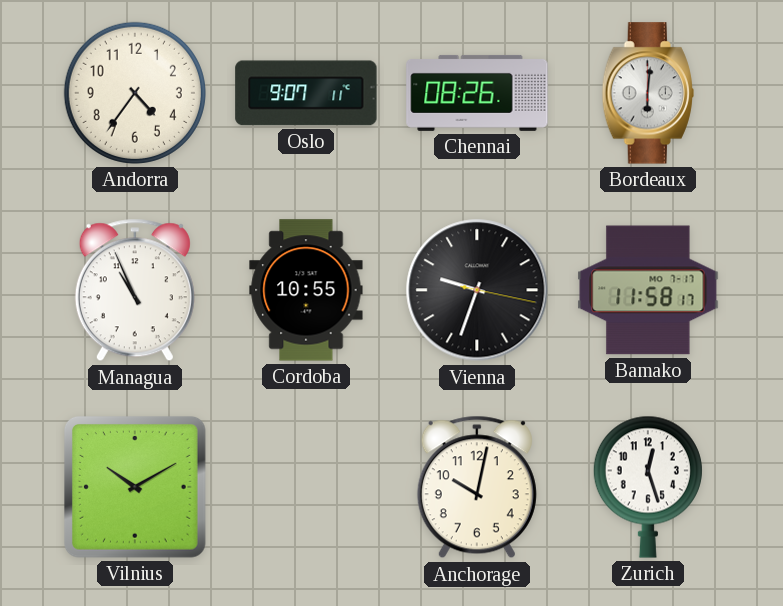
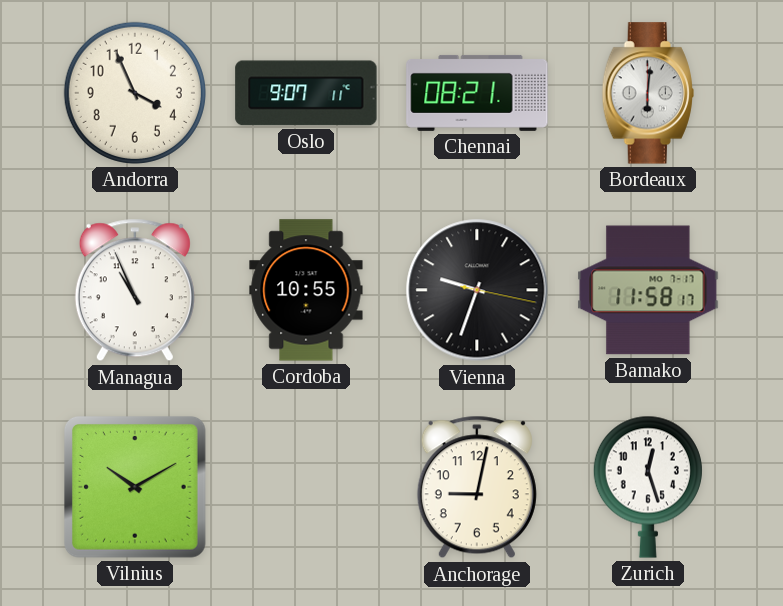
Andorra: 4:36 -> 3:56 (135, 93)
Chennai: 08:26 -> 08:21 (477, 93)
Anchorage: 10:02 -> 9:02 (477, 487)
